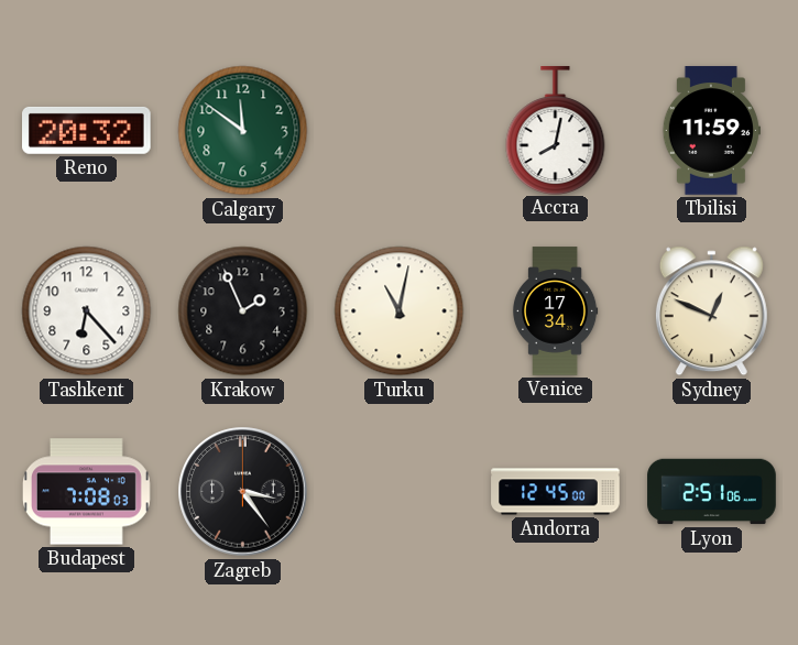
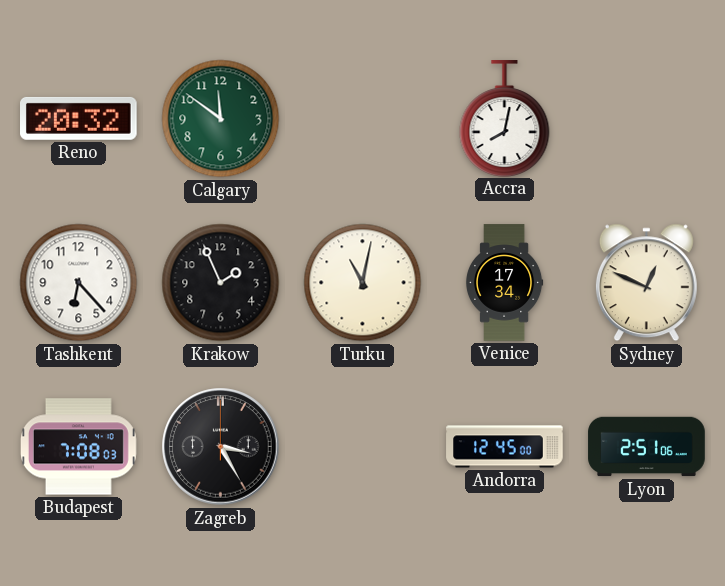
Tbilisi: 11:59 -> none (711, 131)
Zagreb: 3:24 -> 3:25 (221, 447)
